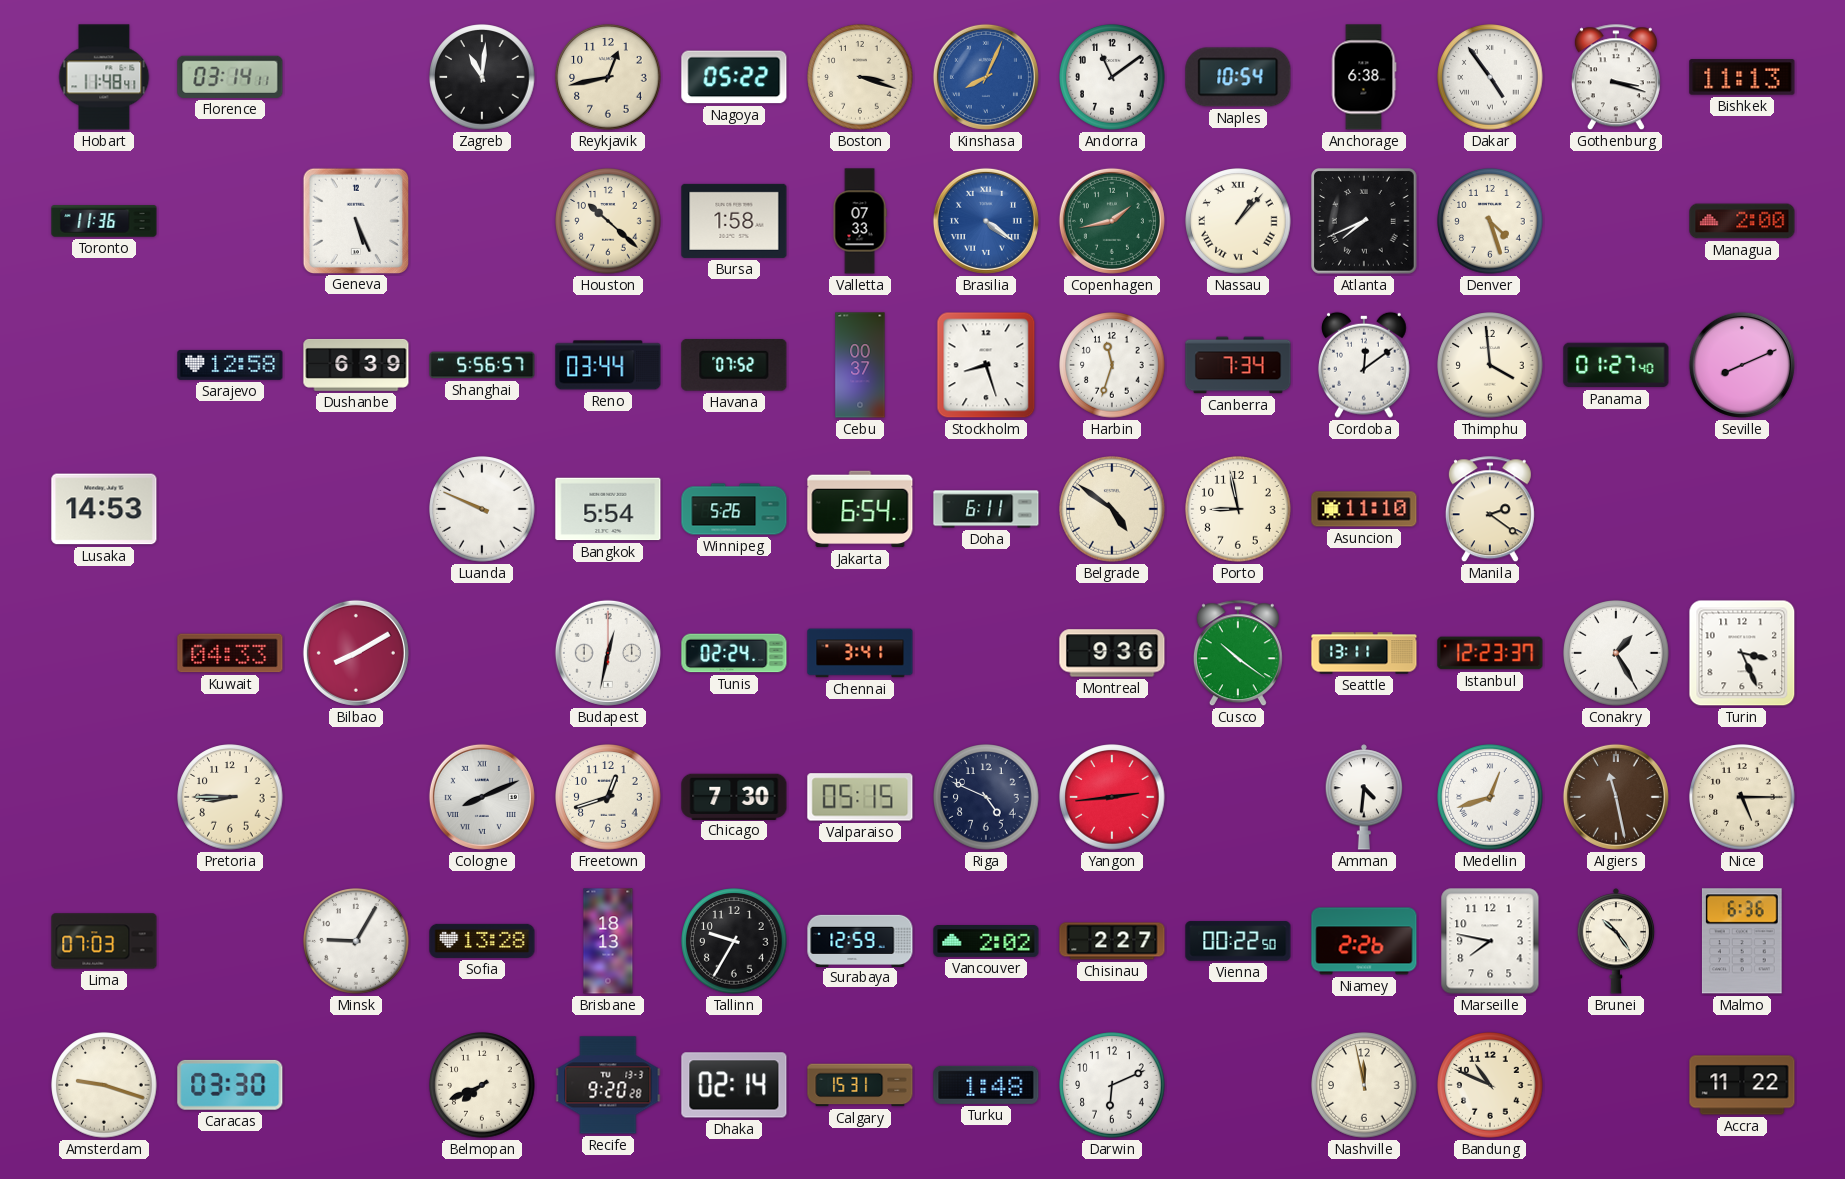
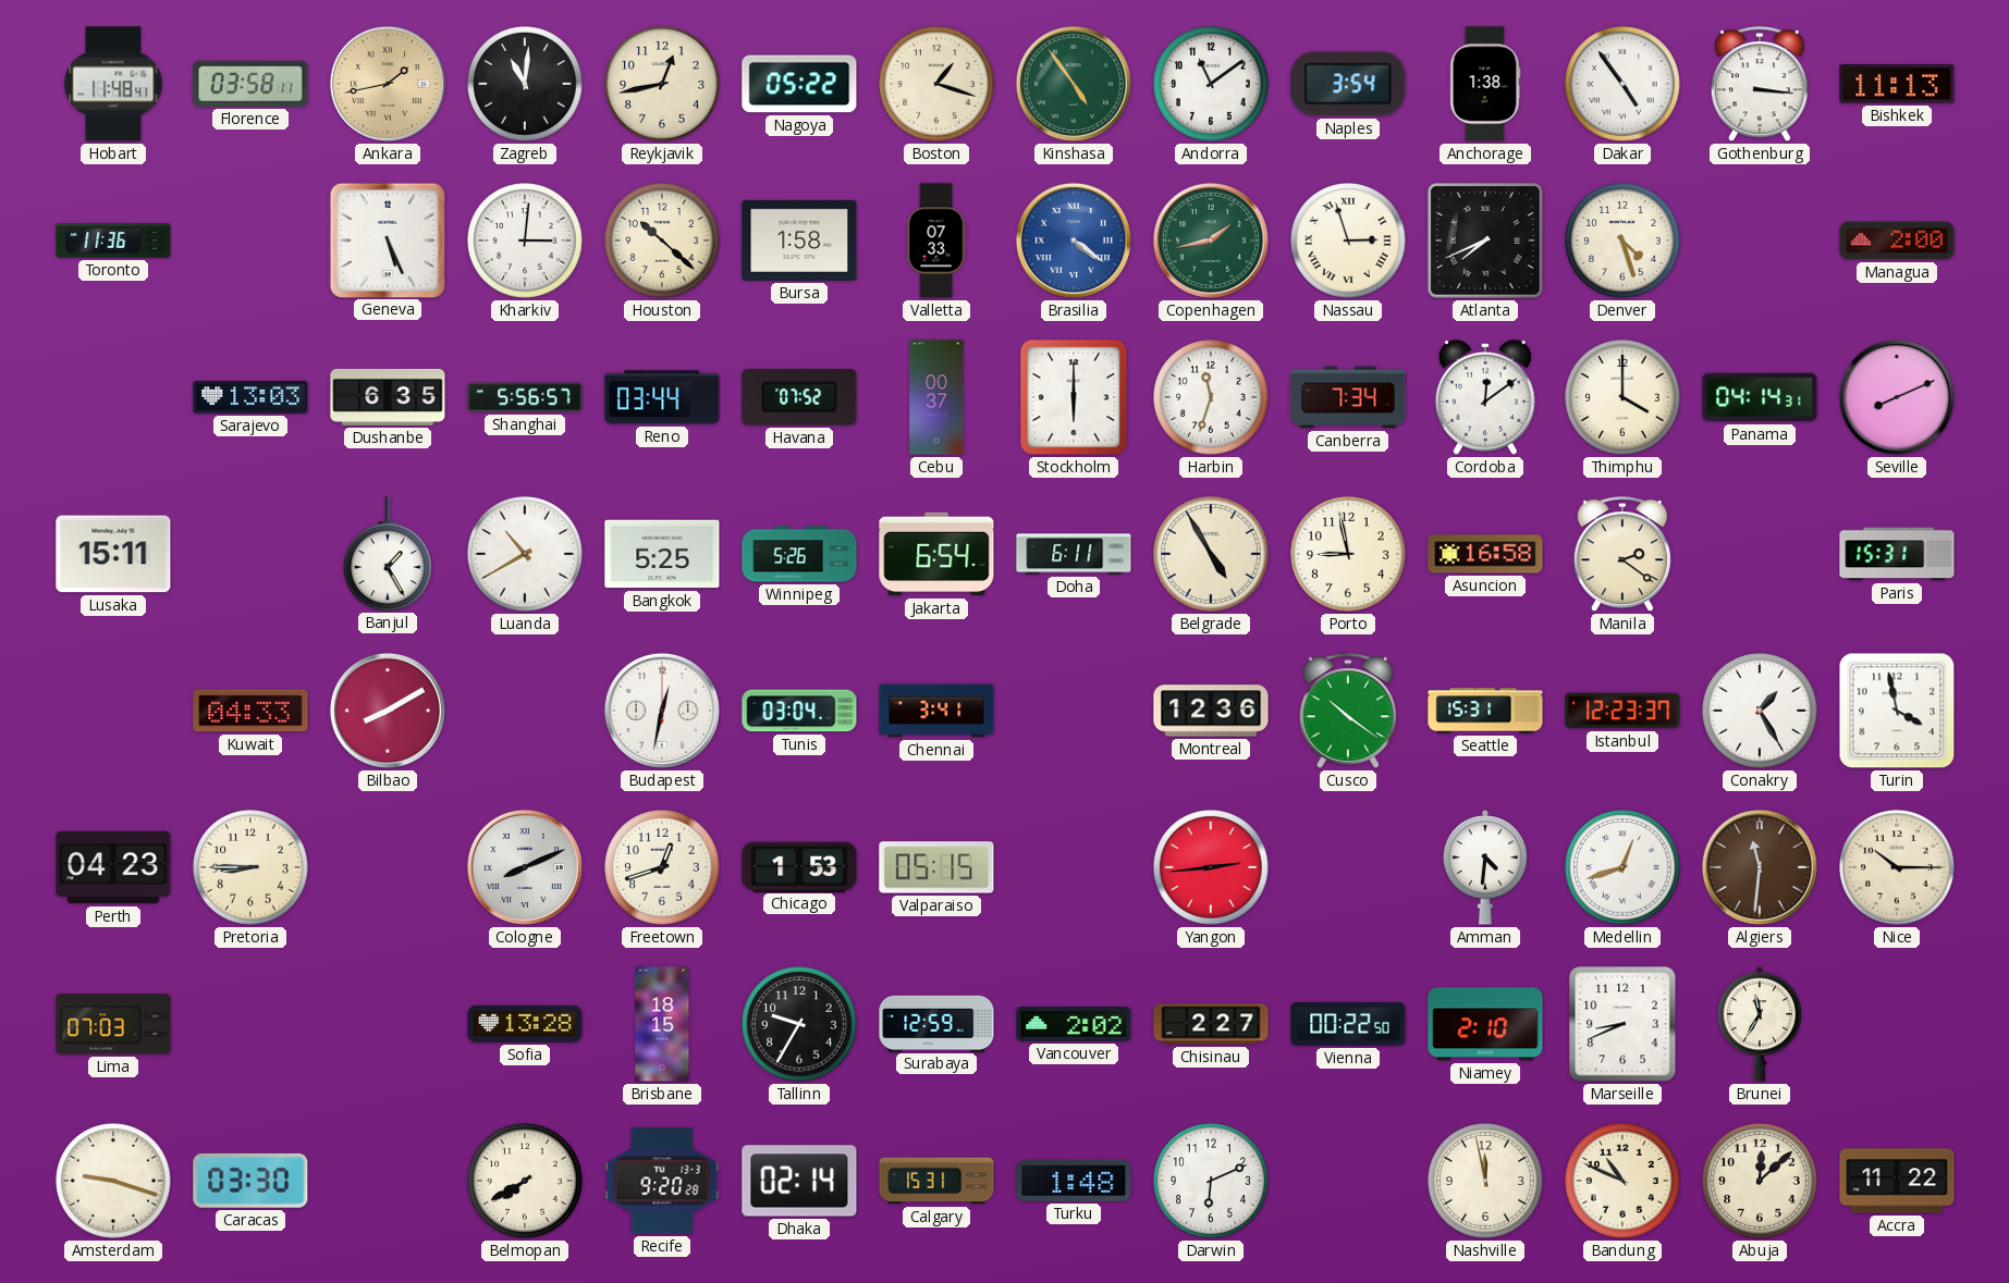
Florence: 03:14 -> 03:58 (250, 84)
Ankara: none -> 1:43 (388, 84)
Boston: 3:18 -> 1:18 (936, 84)
Kinshasa: 8:04 -> 4:54 (1074, 84)
Kinshasa dial: blue -> green (1074, 84)
Naples: 10:54 -> 3:54 (1348, 84)
Anchorage: 6:38 -> 1:38 (1485, 84)
Gothenburg: 3:18 -> 3:16 (1760, 85)
Kharkiv: none -> 3:01 (525, 240)
Nassau: 1:07 -> 2:57 (1348, 240)
Sarajevo: 12:58 -> 13:03 (250, 397)
Dushanbe: 6:39 -> 6:35 (388, 397)
Stockholm: 8:27 -> 6:00 (1074, 397)
Thimphu: 3:59 -> 4:00 (1622, 397)
Panama: 01:27 -> 04:14 (1760, 397)
Lusaka: 14:53 -> 15:11 (113, 554)
Banjul: none -> 1:25 (389, 554)
Luanda: 9:49 -> 10:40 (525, 554)
Bangkok: 5:54 -> 5:25 (662, 554)
Belgrade: 4:51 -> 4:55 (1211, 554)
Asuncion: 11:10 -> 16:58 (1485, 554)
Paris: none -> 15:31 (1897, 554)
Tunis: 02:24 -> 03:04 (799, 711)
Montreal: 9:36 -> 12:36 (1211, 711)
Seattle: 13:11 -> 15:31 (1485, 711)
Turin: 3:26 -> 3:58 (1897, 711)
Perth: none -> 04:23 (113, 867)
Chicago: 7:30 -> 1:53 (799, 866)
Riga: 4:49 -> none (986, 797)
Algiers: 11:28 -> 11:31 (1760, 867)
Nice: 5:15 -> 10:15 (1897, 867)
Minsk: 9:05 -> none (356, 941)
Brisbane: 18:13 -> 18:15 (662, 1024)
Niamey: 2:26 -> 2:10 (1485, 1024)
Marseille: 7:47 -> 8:41 (1622, 1024)
Brunei: 10:24 -> 11:35 (1760, 1024)
Malmo: 6:36 -> none (1742, 941)
Belmopan: 7:41 -> 7:40 (525, 1181)
Abuja: none -> 12:08 (1760, 1181)
